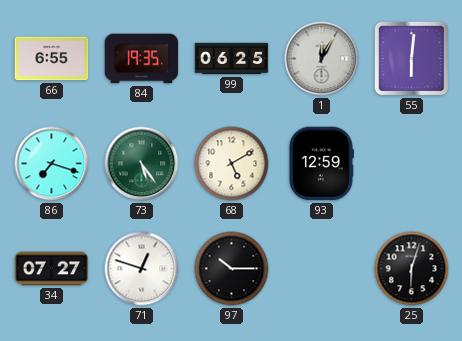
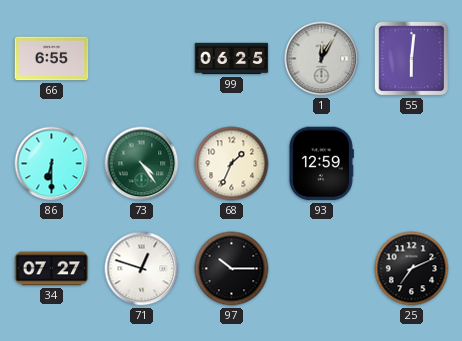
84: 19:35 -> none (142, 59)
86: 7:18 -> 6:30 (52, 164)
73: 5:24 -> 4:24 (142, 164)
68: 5:10 -> 1:34 (232, 164)
25: 6:03 -> 7:11 (412, 269)
